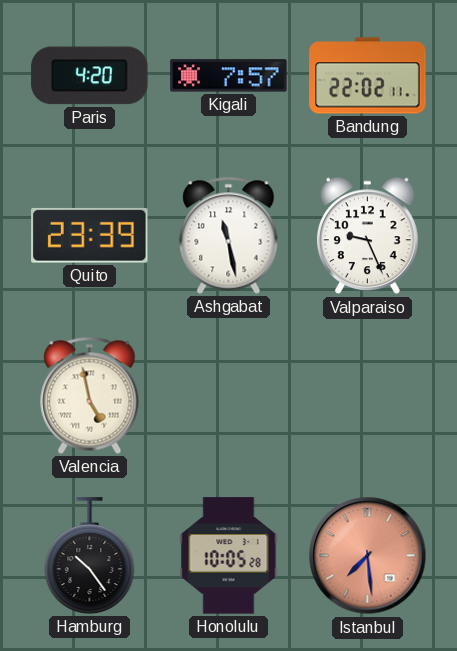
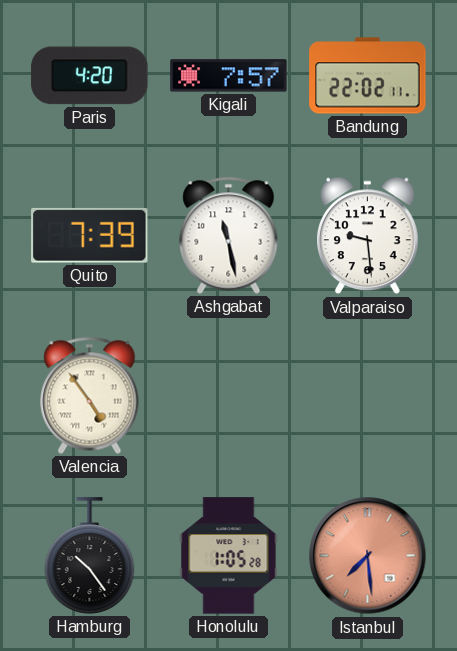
Quito: 23:39 -> 7:39 (90, 235)
Valparaiso: 9:26 -> 9:29 (368, 236)
Valencia: 4:58 -> 4:54 (90, 395)
Honolulu: 10:05 -> 1:05 (229, 556)
